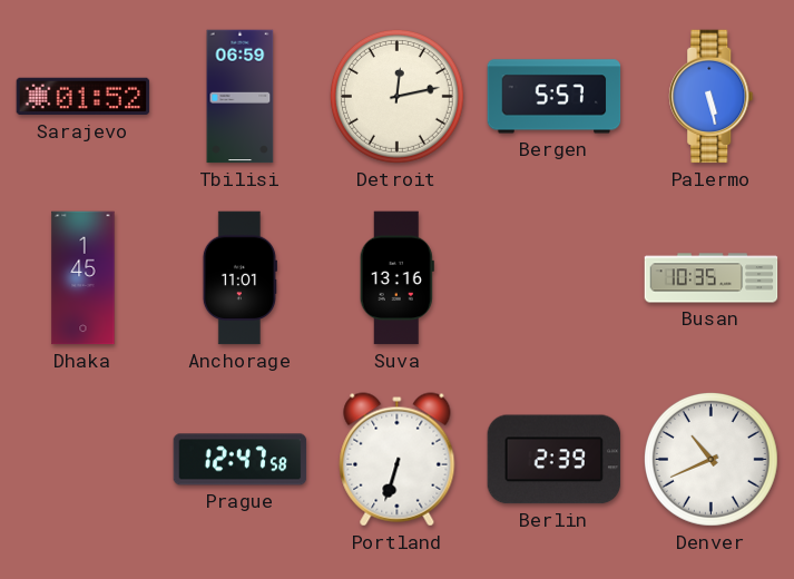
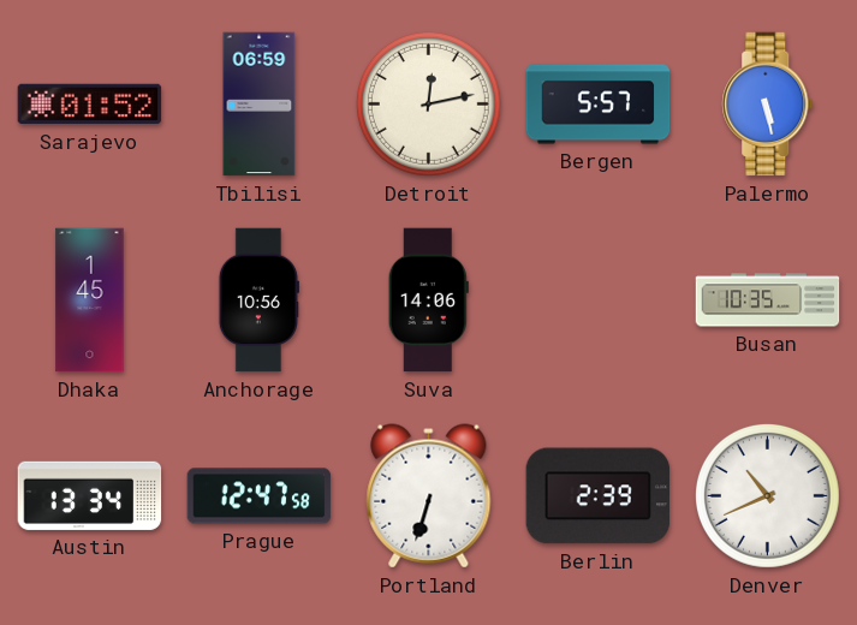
Anchorage: 11:01 -> 10:56 (258, 300)
Suva: 13:16 -> 14:06 (428, 300)
Austin: none -> 13:34 (90, 495)
